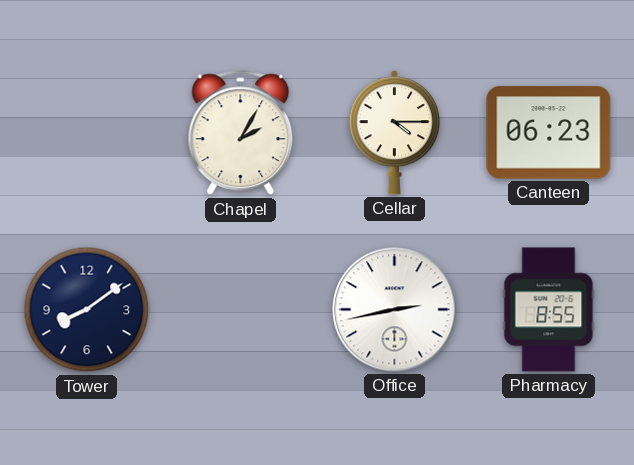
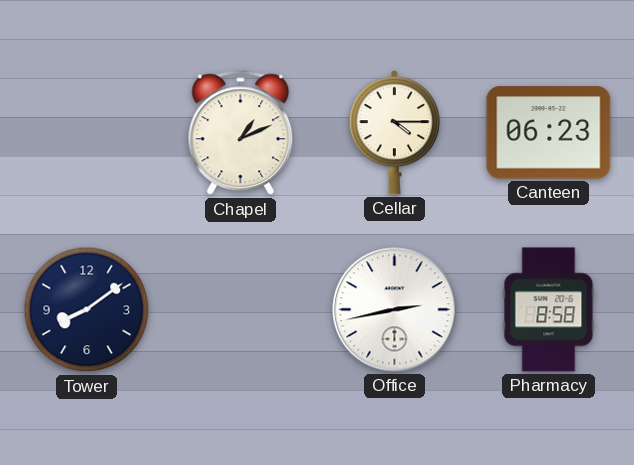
Chapel: 2:05 -> 1:11 (241, 133)
Pharmacy: 8:55 -> 8:58 (549, 310)
